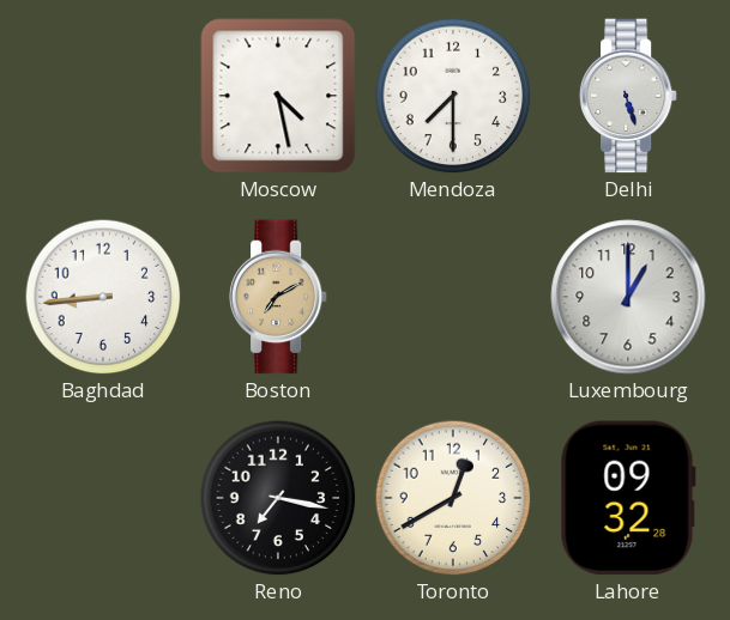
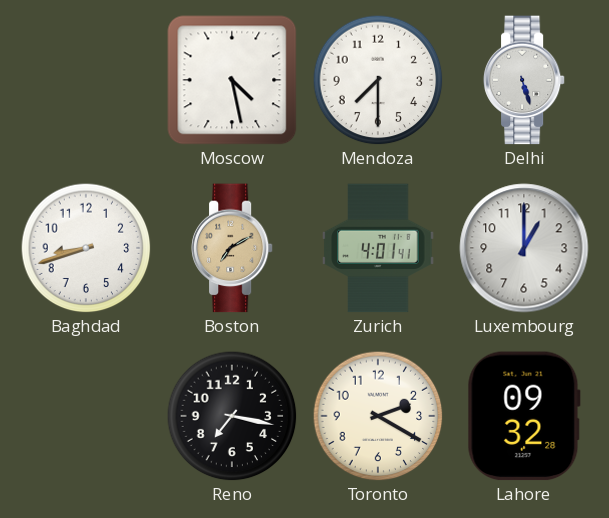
Baghdad: 8:44 -> 8:42 (86, 248)
Zurich: none -> 4:01 (378, 248)
Toronto: 12:40 -> 2:20 (378, 416)
